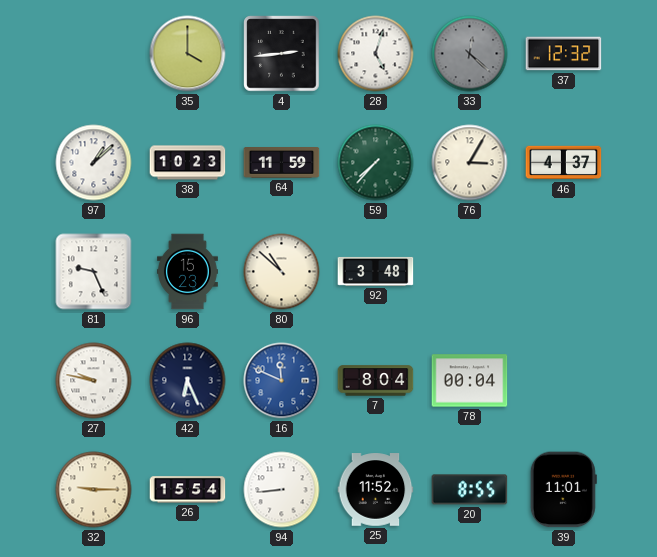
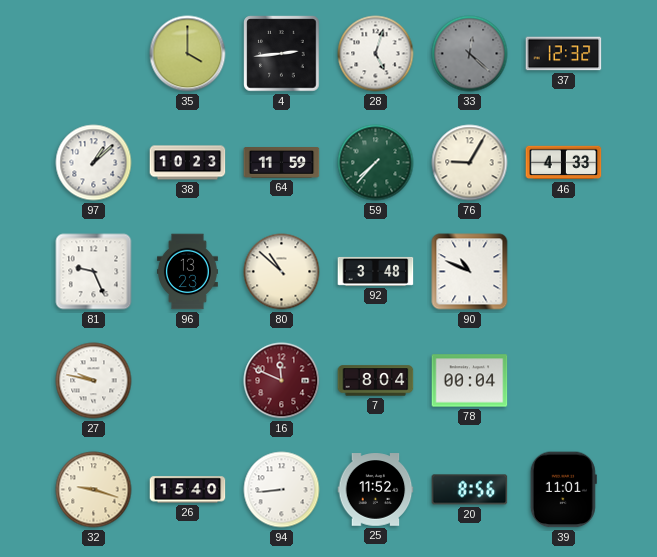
76: 3:05 -> 9:05 (470, 163)
46: 4:37 -> 4:33 (564, 163)
96: 15:23 -> 13:23 (187, 272)
90: none -> 10:49 (470, 272)
42: 6:26 -> none (188, 381)
16 dial: blue -> burgundy (282, 381)
32: 9:15 -> 9:18 (94, 490)
26: 15:54 -> 15:40 (188, 490)
20: 8:55 -> 8:56 (470, 490)
